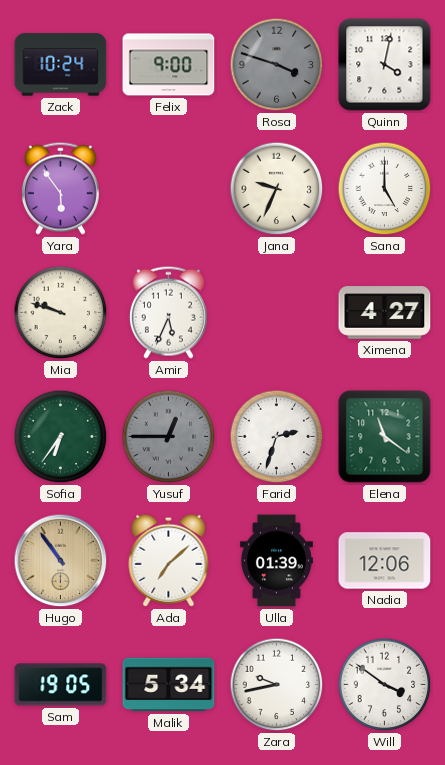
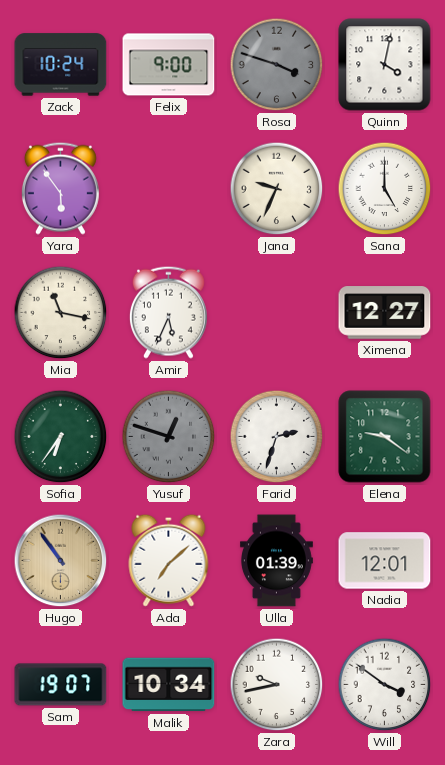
Mia: 9:48 -> 11:17 (61, 313)
Ximena: 4:27 -> 12:27 (385, 313)
Yusuf: 12:45 -> 12:48 (169, 437)
Elena: 11:21 -> 9:21 (385, 437)
Nadia: 12:06 -> 12:01 (385, 561)
Sam: 19:05 -> 19:07 (61, 685)
Malik: 5:34 -> 10:34 (169, 685)
